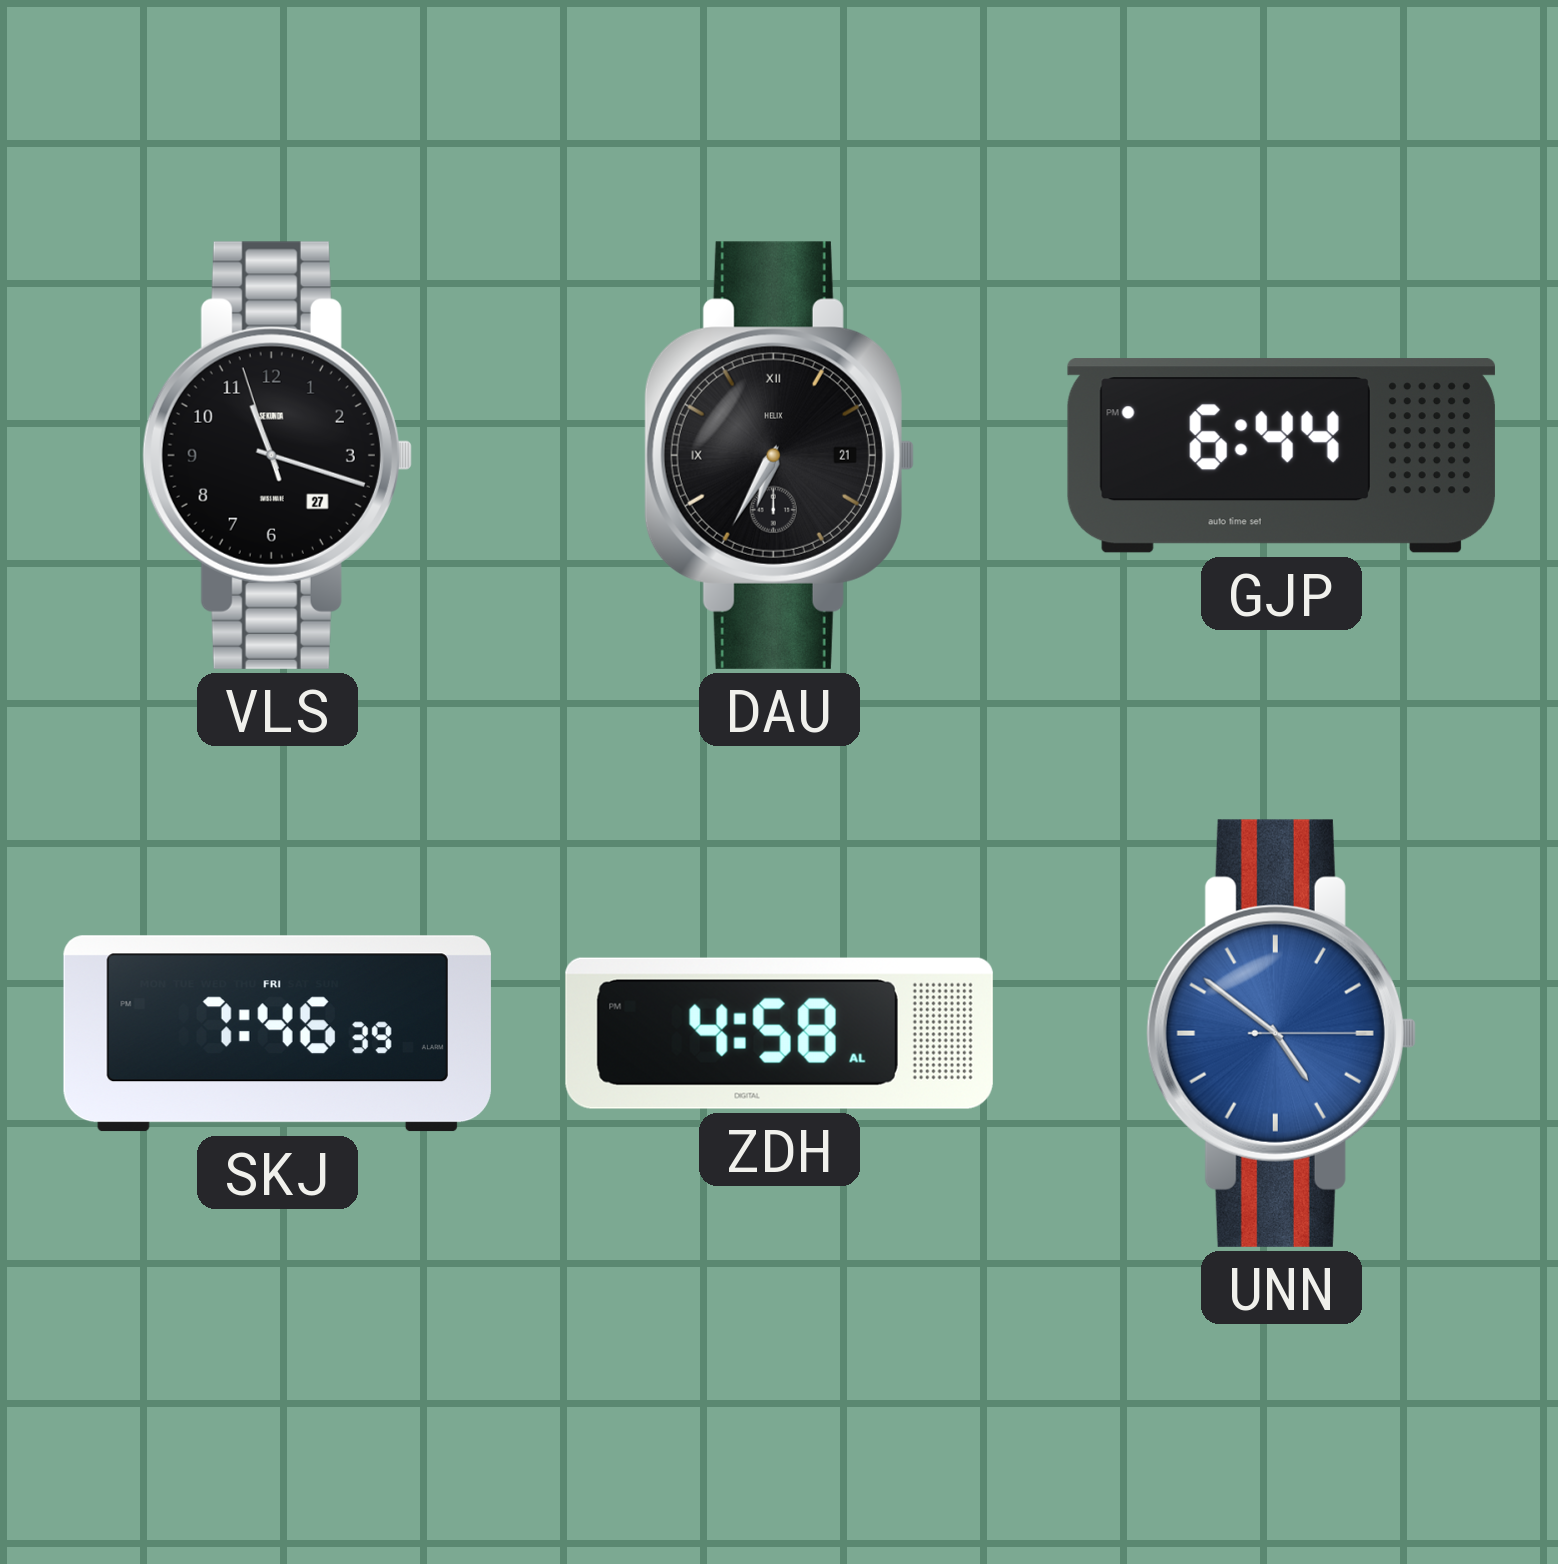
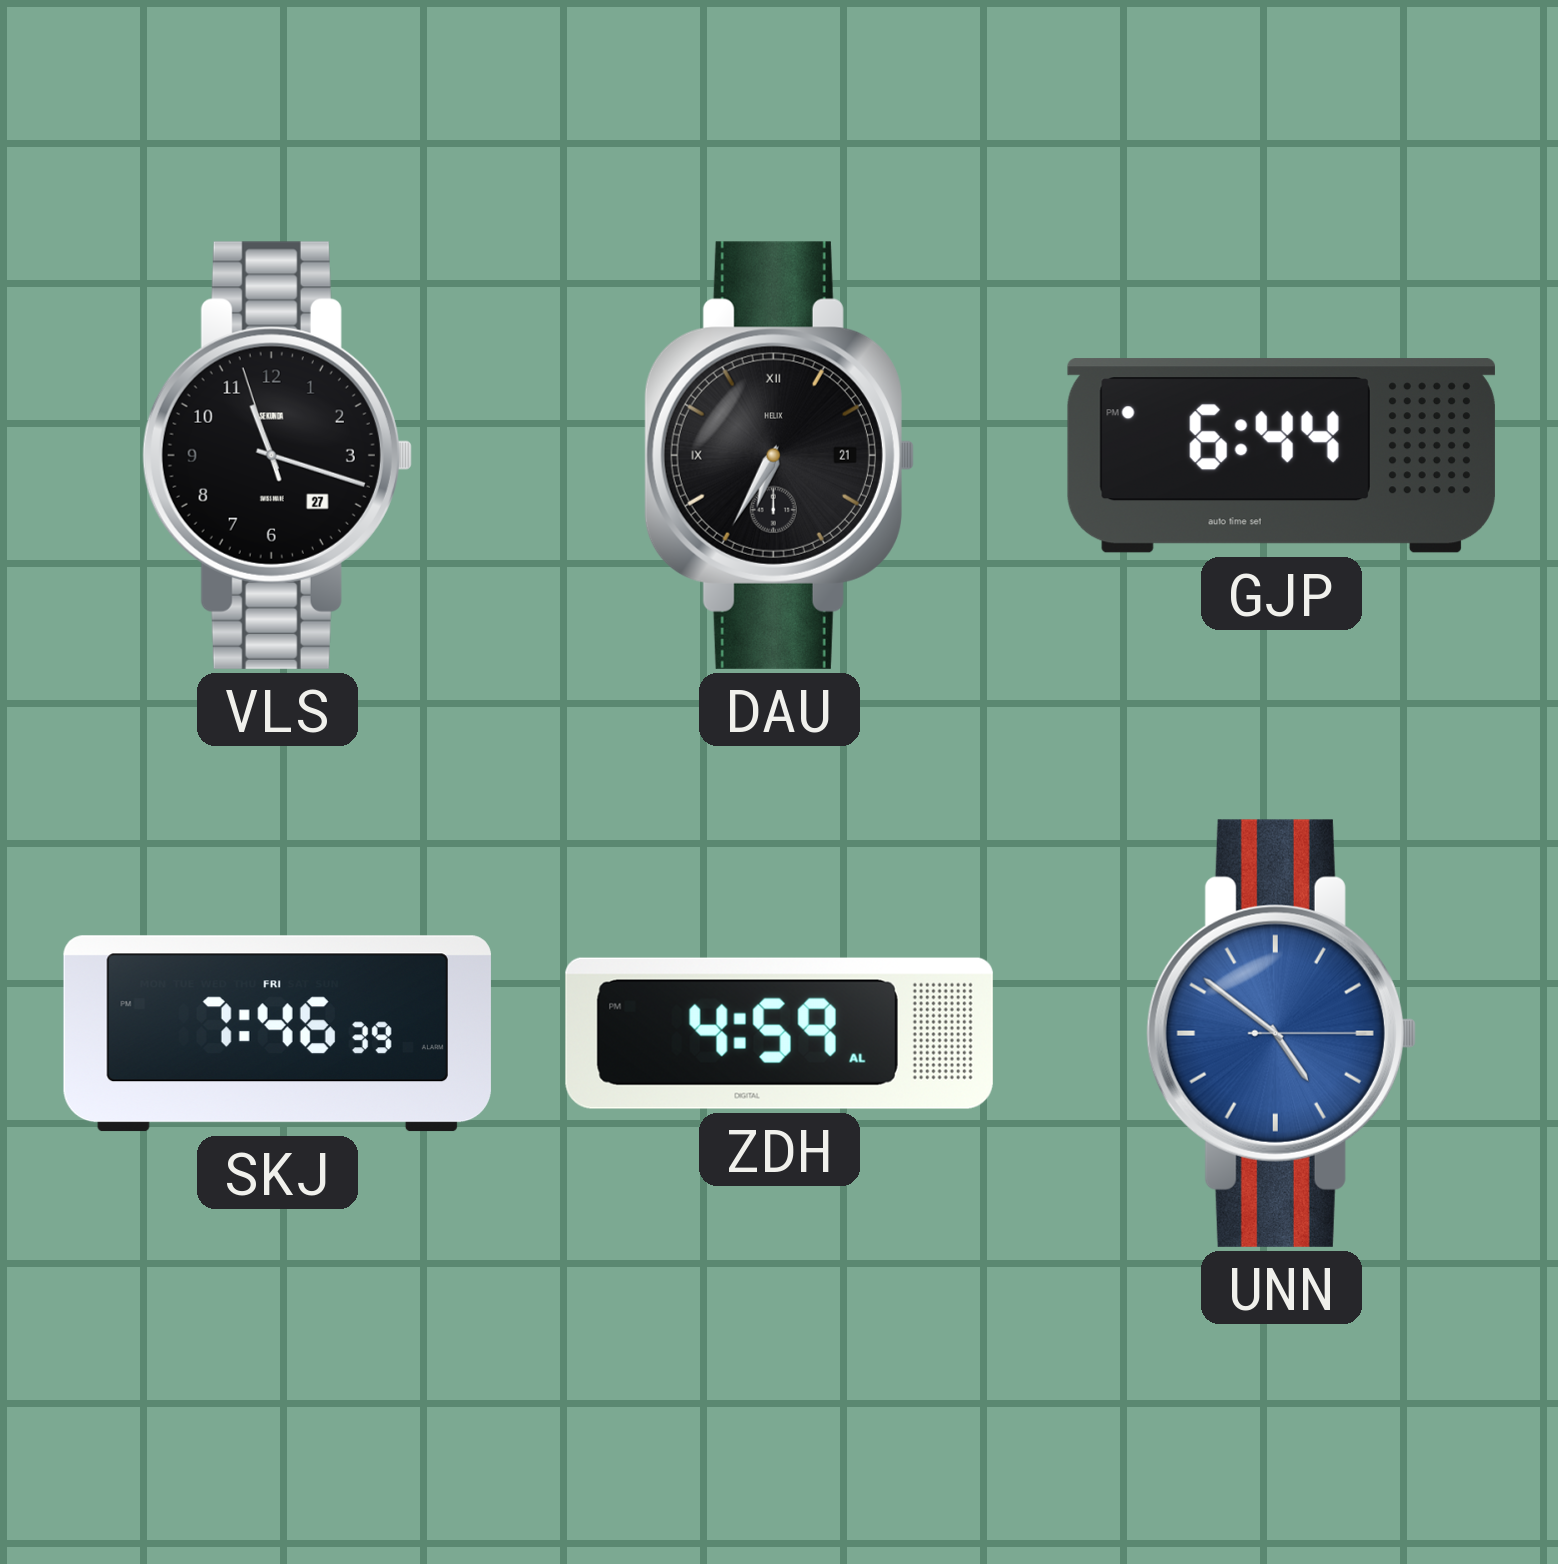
ZDH: 4:58 -> 4:59 (779, 1033)
